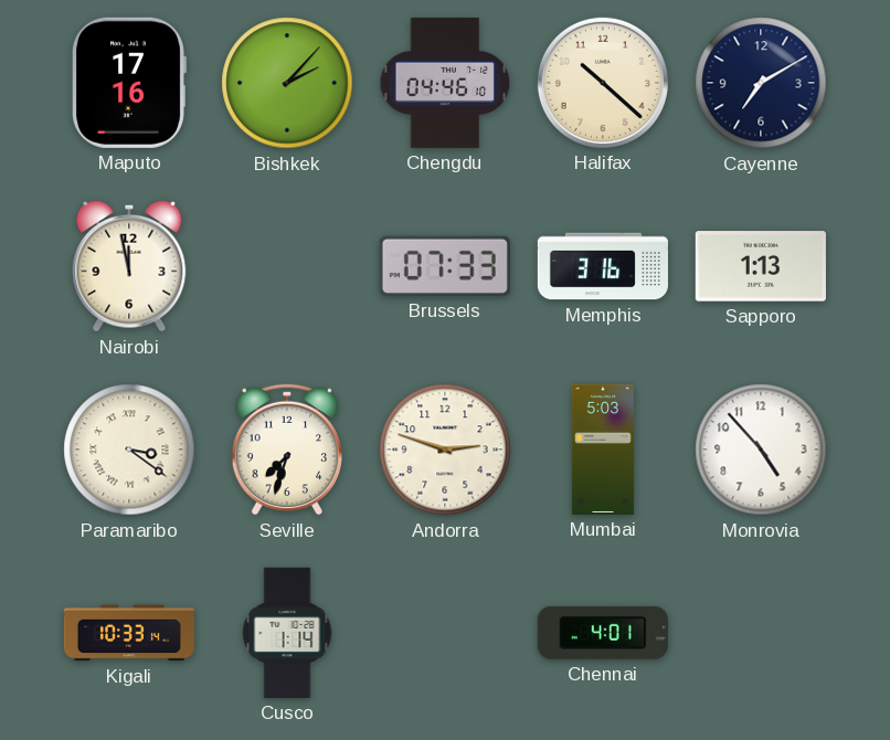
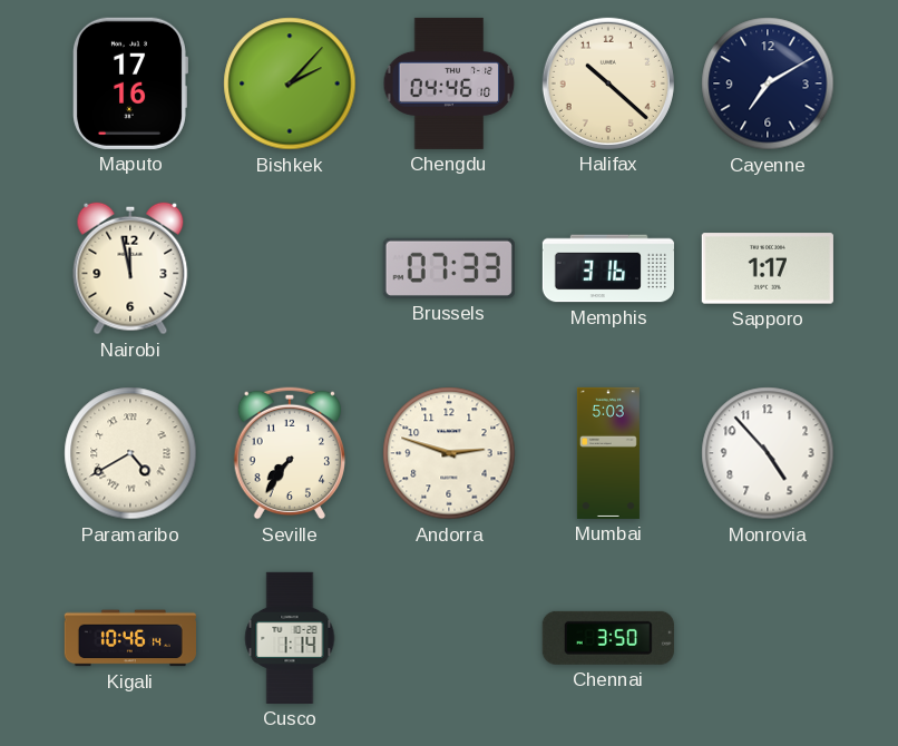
Sapporo: 1:13 -> 1:17 (768, 268)
Paramaribo: 3:21 -> 4:40 (130, 453)
Seville: 7:33 -> 7:36 (289, 453)
Kigali: 10:33 -> 10:46 (130, 638)
Chennai: 4:01 -> 3:50 (608, 638)
